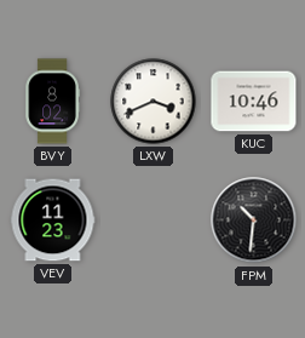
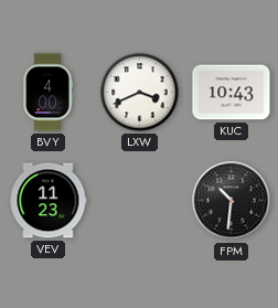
BVY: 8:02 -> 4:00 (47, 93)
KUC: 10:46 -> 10:43 (232, 93)
